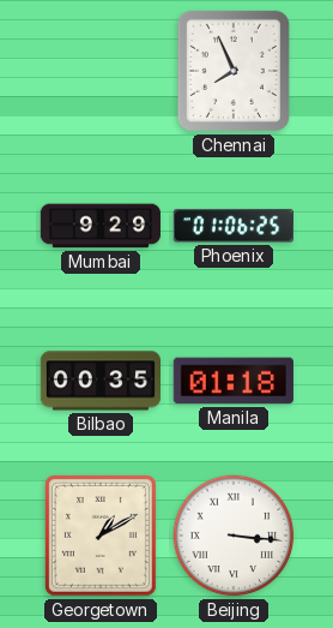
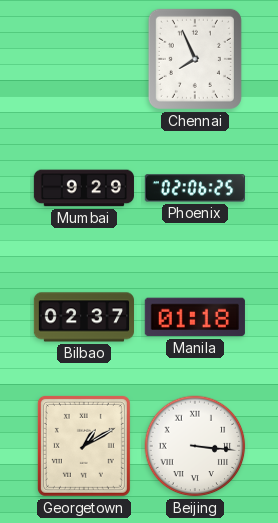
Phoenix: 01:06 -> 02:06 (195, 188)
Bilbao: 00:35 -> 02:37 (83, 317)
